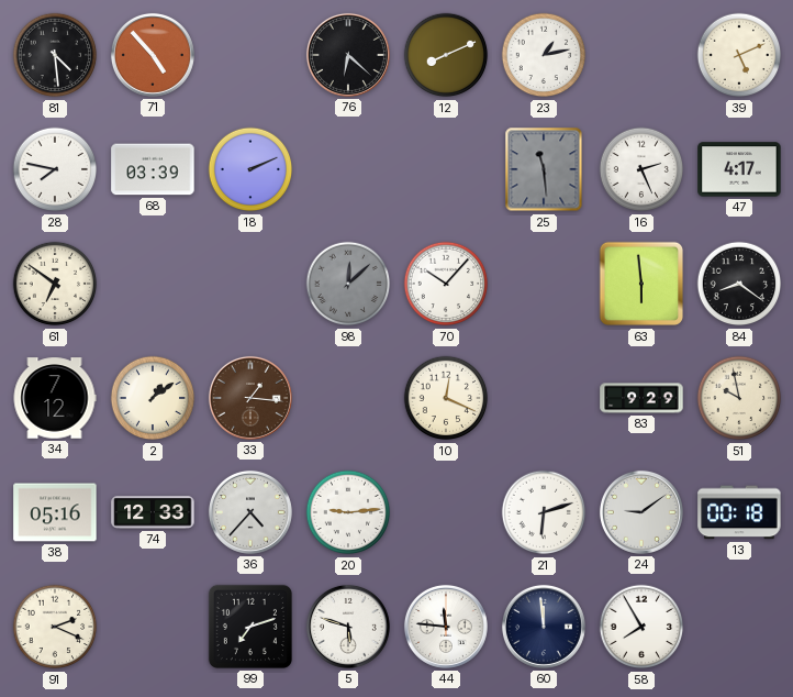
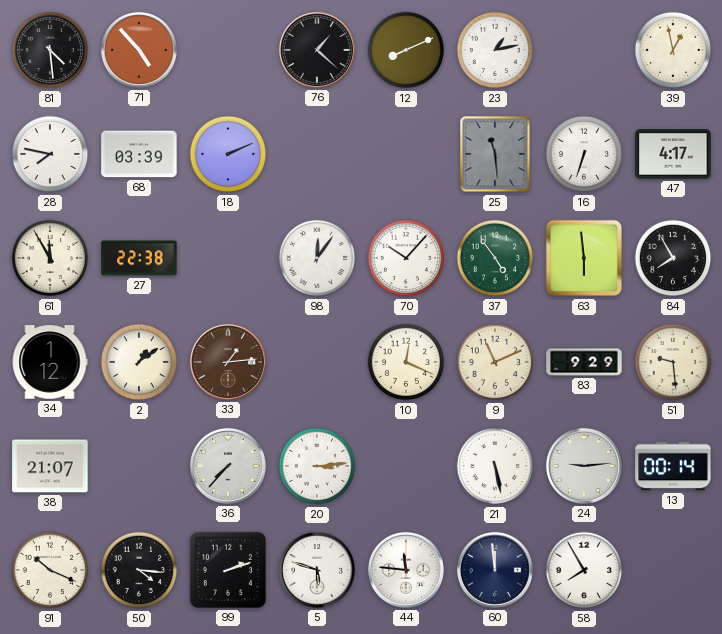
76: 6:22 -> 1:22 (317, 50)
39: 5:11 -> 12:58 (673, 50)
16: 2:26 -> 6:33 (584, 154)
61: 6:51 -> 11:55 (50, 258)
27: none -> 22:38 (139, 258)
98: 12:08 -> 12:06 (317, 258)
98 dial: grey -> white (317, 258)
37: none -> 4:54 (495, 258)
84: 8:21 -> 7:55 (673, 258)
34: 7:12 -> 1:12 (50, 362)
33: 1:16 -> 1:14 (228, 362)
9: none -> 11:11 (495, 362)
51: 9:58 -> 9:29 (673, 362)
38: 05:16 -> 21:07 (50, 466)
74: 12:33 -> none (153, 512)
36: 4:37 -> 7:37 (228, 466)
20: 9:14 -> 3:14 (317, 466)
21: 6:12 -> 5:28 (495, 466)
24: 9:09 -> 9:14 (584, 466)
13: 00:18 -> 00:14 (673, 466)
91: 2:19 -> 10:19 (50, 570)
50: none -> 4:16 (139, 570)
99: 7:12 -> 2:12 (228, 570)
